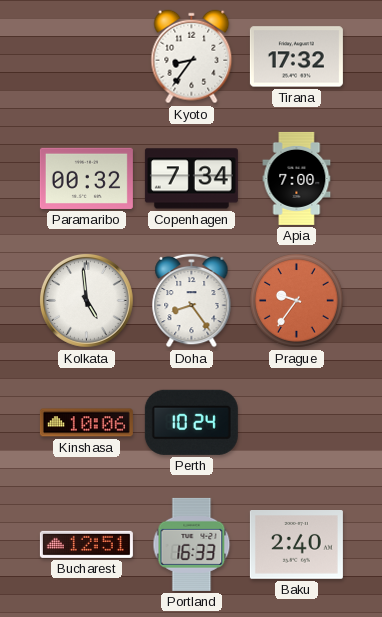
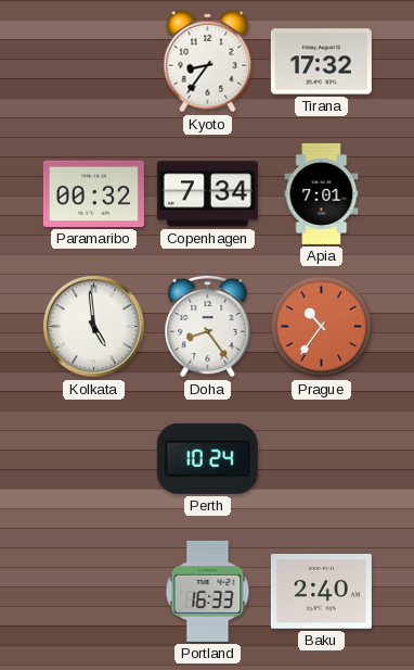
Apia: 7:00 -> 7:01 (322, 193)
Prague: 9:36 -> 10:36 (322, 327)
Kinshasa: 10:06 -> none (86, 423)
Bucharest: 12:51 -> none (86, 544)
